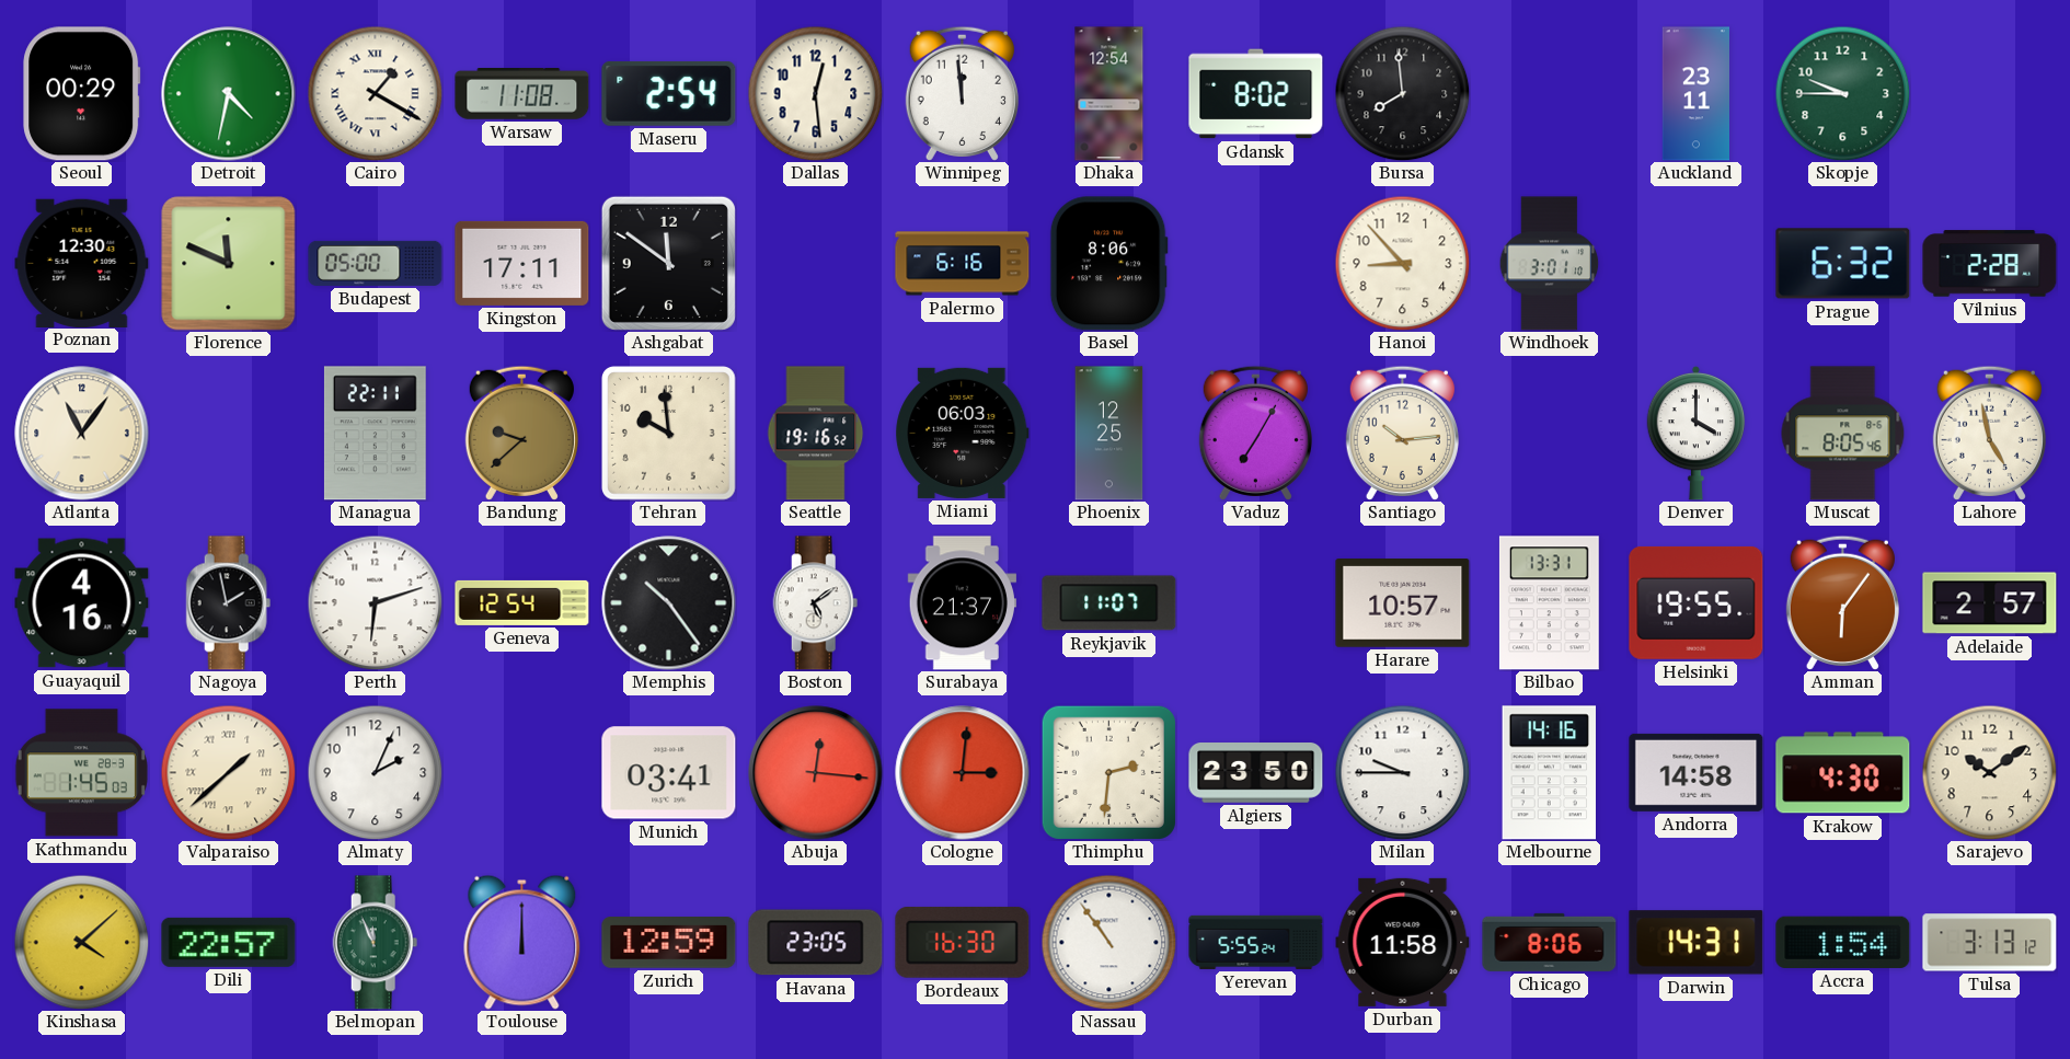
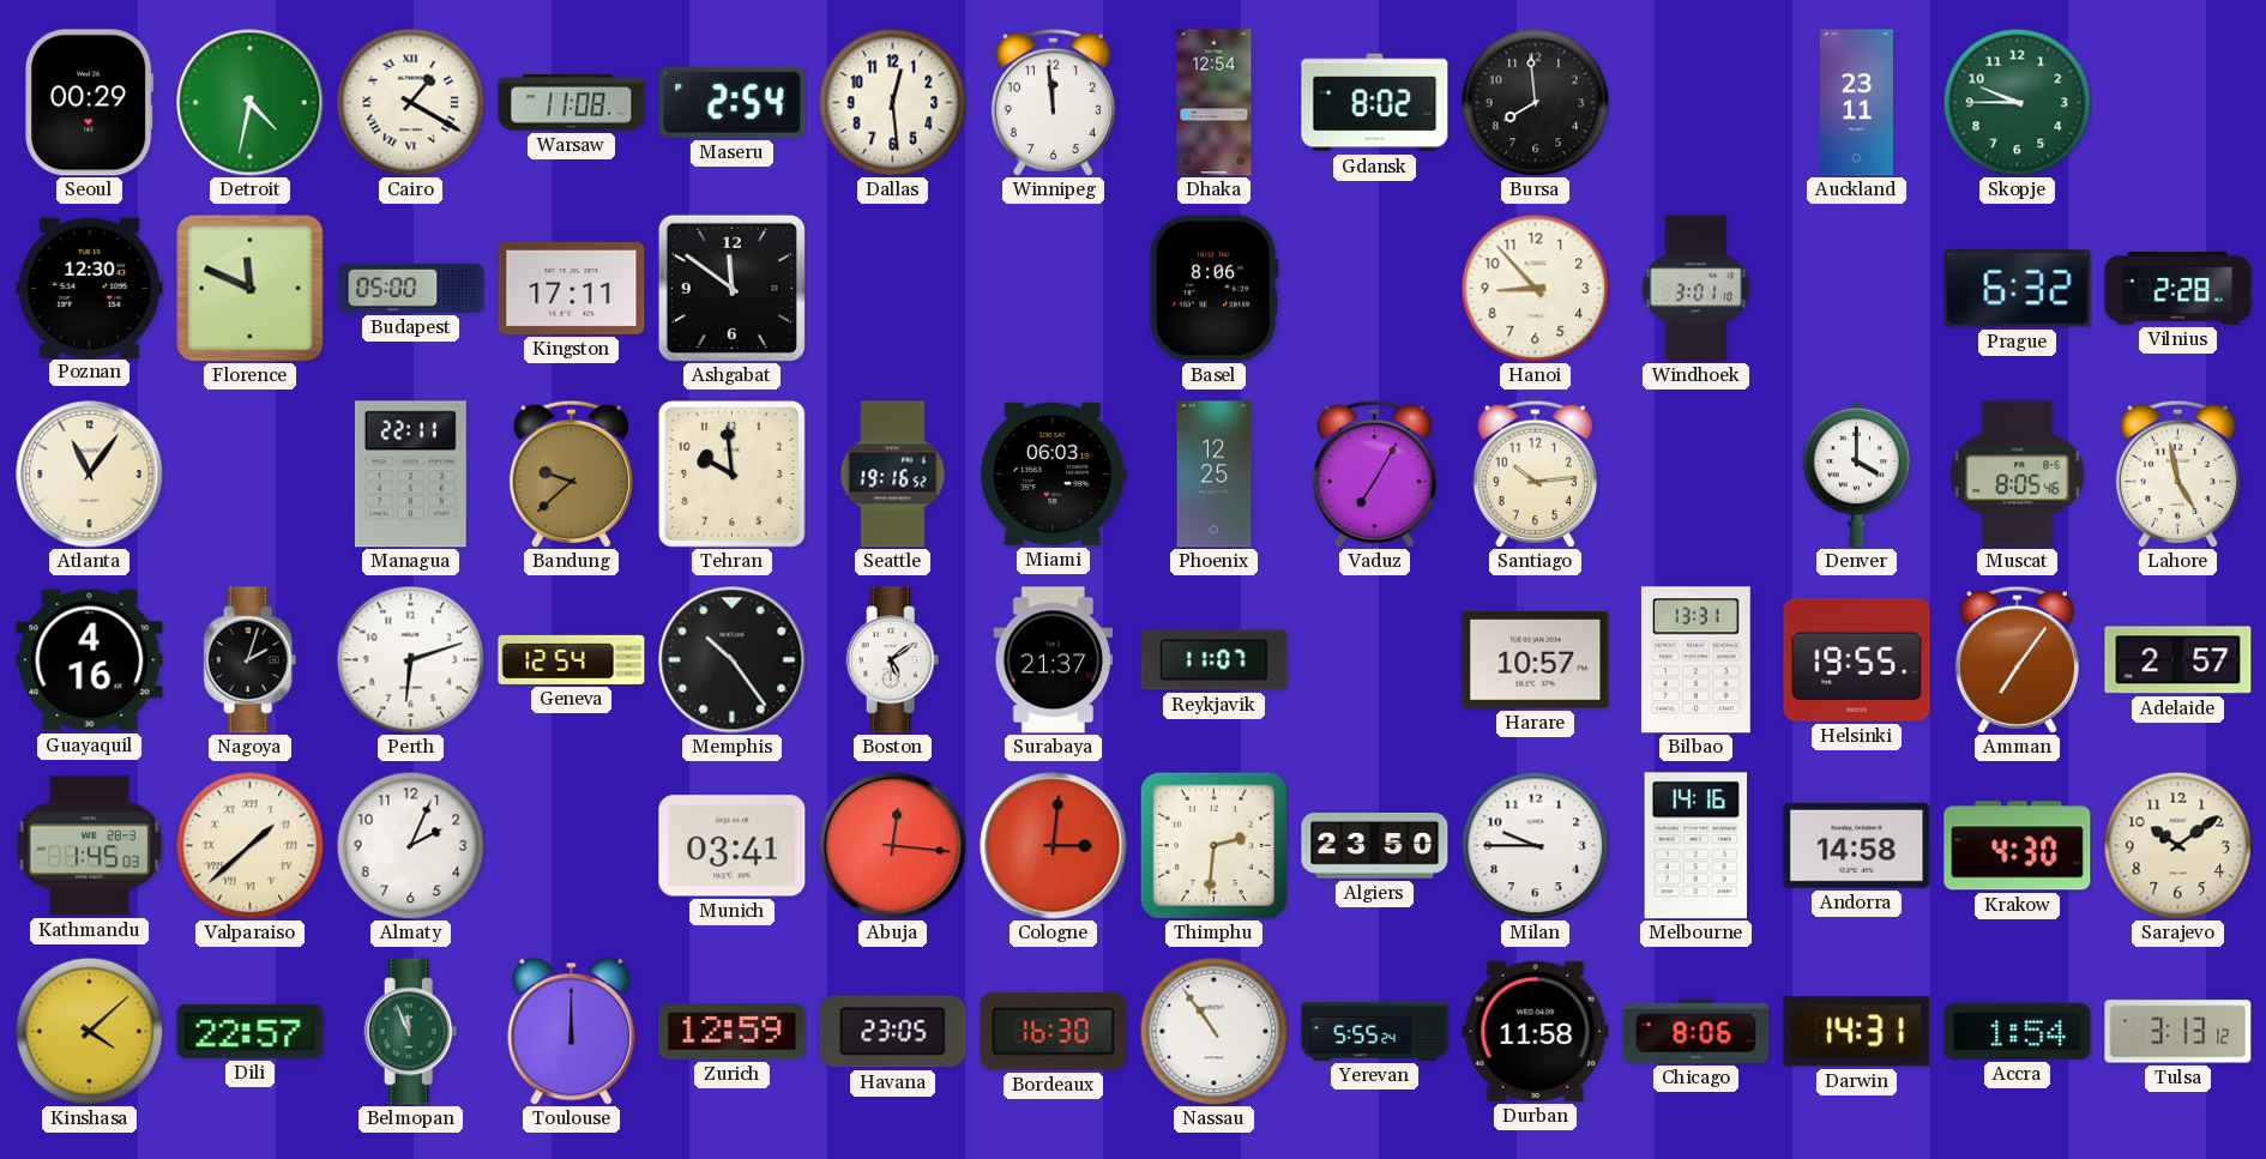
Palermo: 6:16 -> none (963, 264)
Nagoya: 1:58 -> 2:03 (251, 660)
Amman: 6:06 -> 7:06 (2017, 659)
